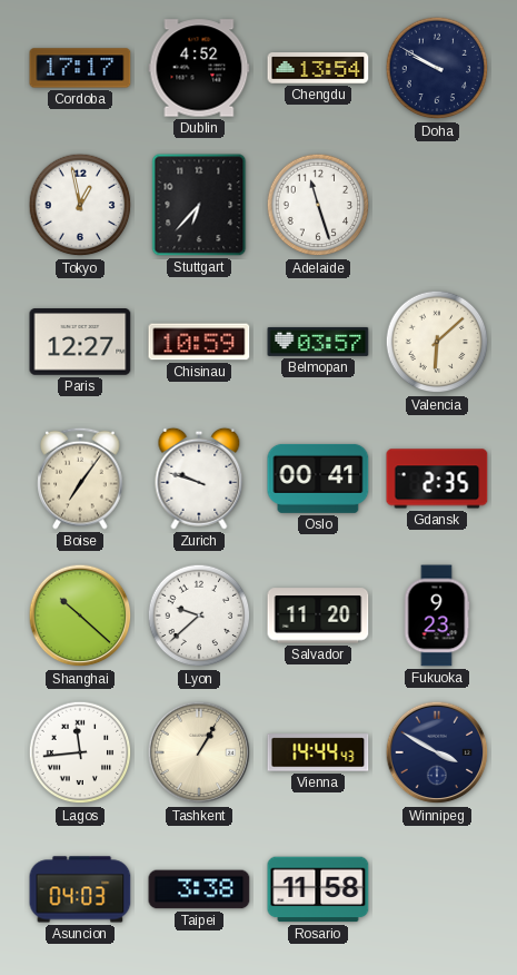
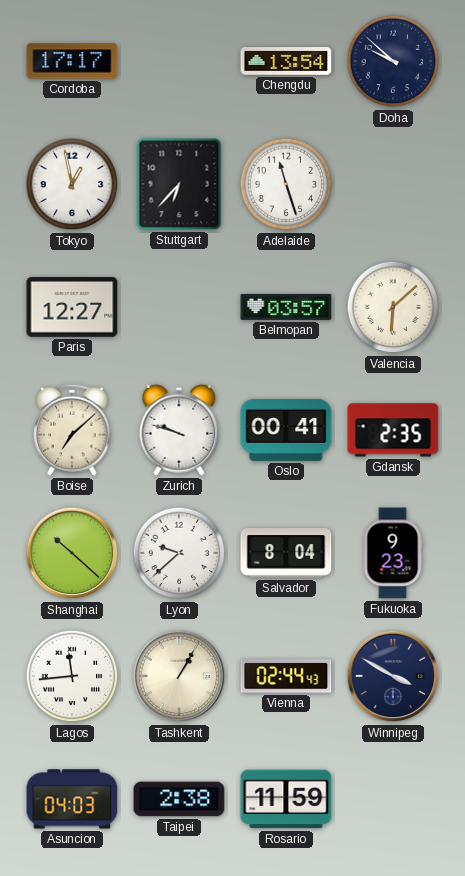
Dublin: 4:52 -> none (199, 68)
Doha: 9:50 -> 9:52 (393, 61)
Chisinau: 10:59 -> none (199, 342)
Boise: 7:06 -> 7:08 (72, 430)
Salvador: 11:20 -> 8:04 (286, 553)
Vienna: 14:44 -> 02:44 (286, 676)
Taipei: 3:38 -> 2:38 (179, 799)
Rosario: 11:58 -> 11:59 (286, 799)
